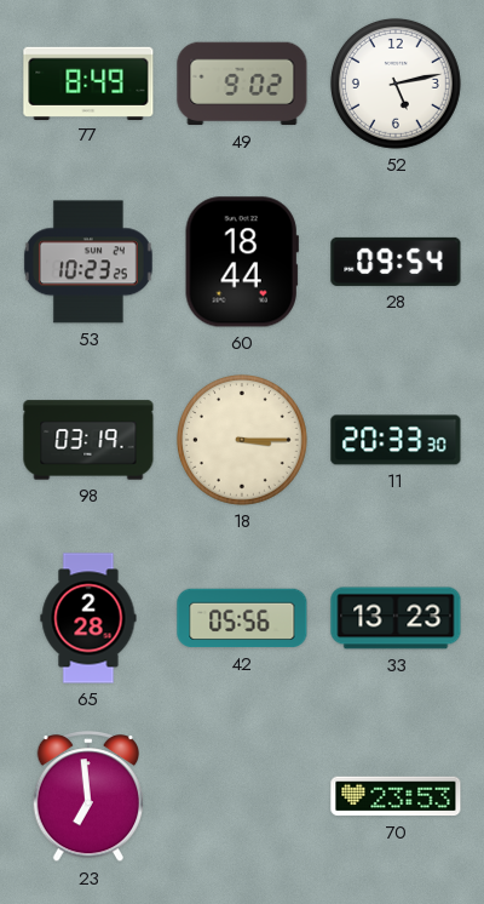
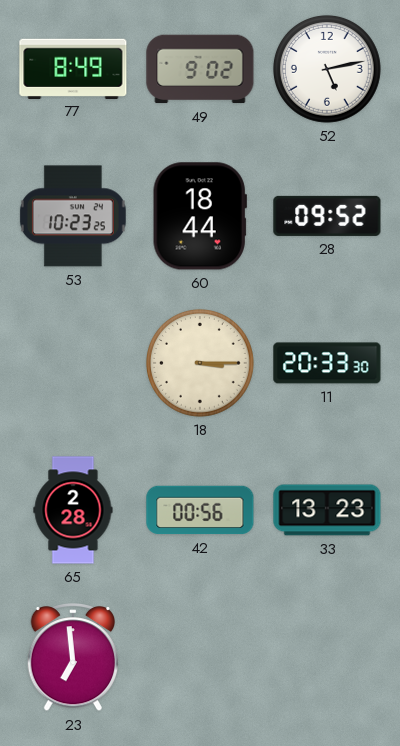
28: 09:54 -> 09:52 (327, 216)
98: 03:19 -> none (88, 440)
42: 05:56 -> 00:56 (200, 510)
70: 23:53 -> none (396, 796)
